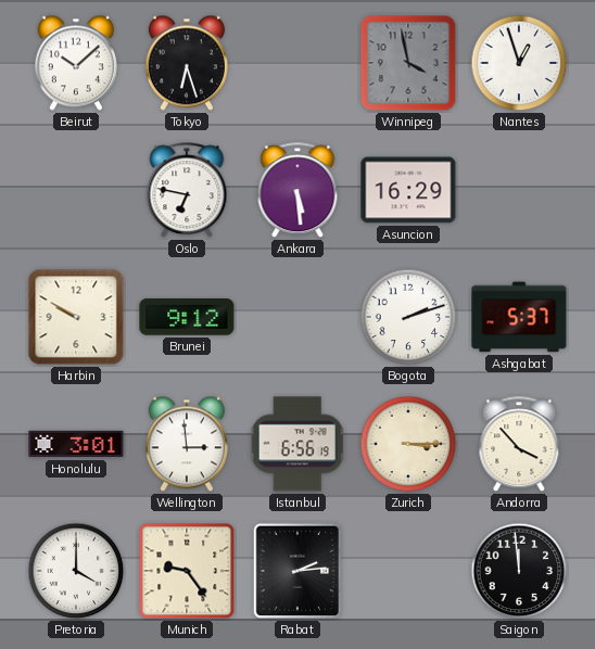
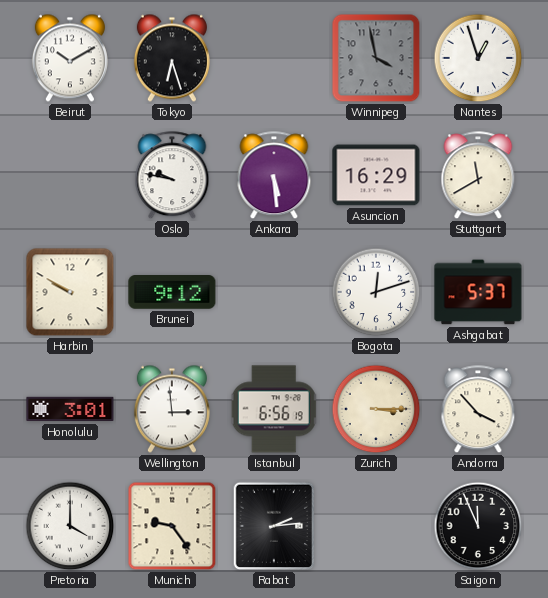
Beirut: 10:08 -> 10:10 (70, 58)
Oslo: 6:47 -> 9:47 (172, 176)
Stuttgart: none -> 11:40 (478, 176)
Bogota: 2:12 -> 12:12 (376, 292)
Saigon: 11:59 -> 11:56 (478, 526)
